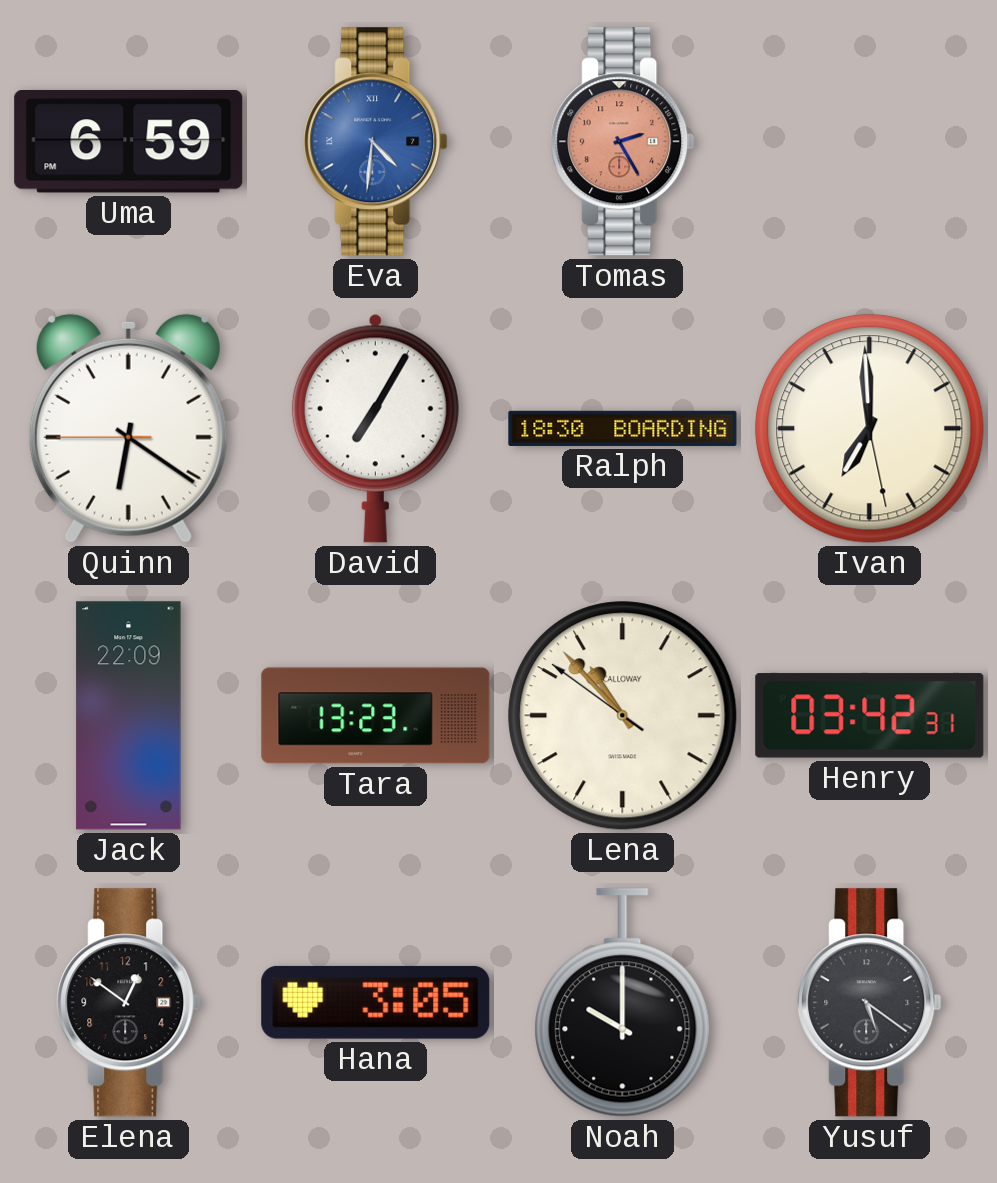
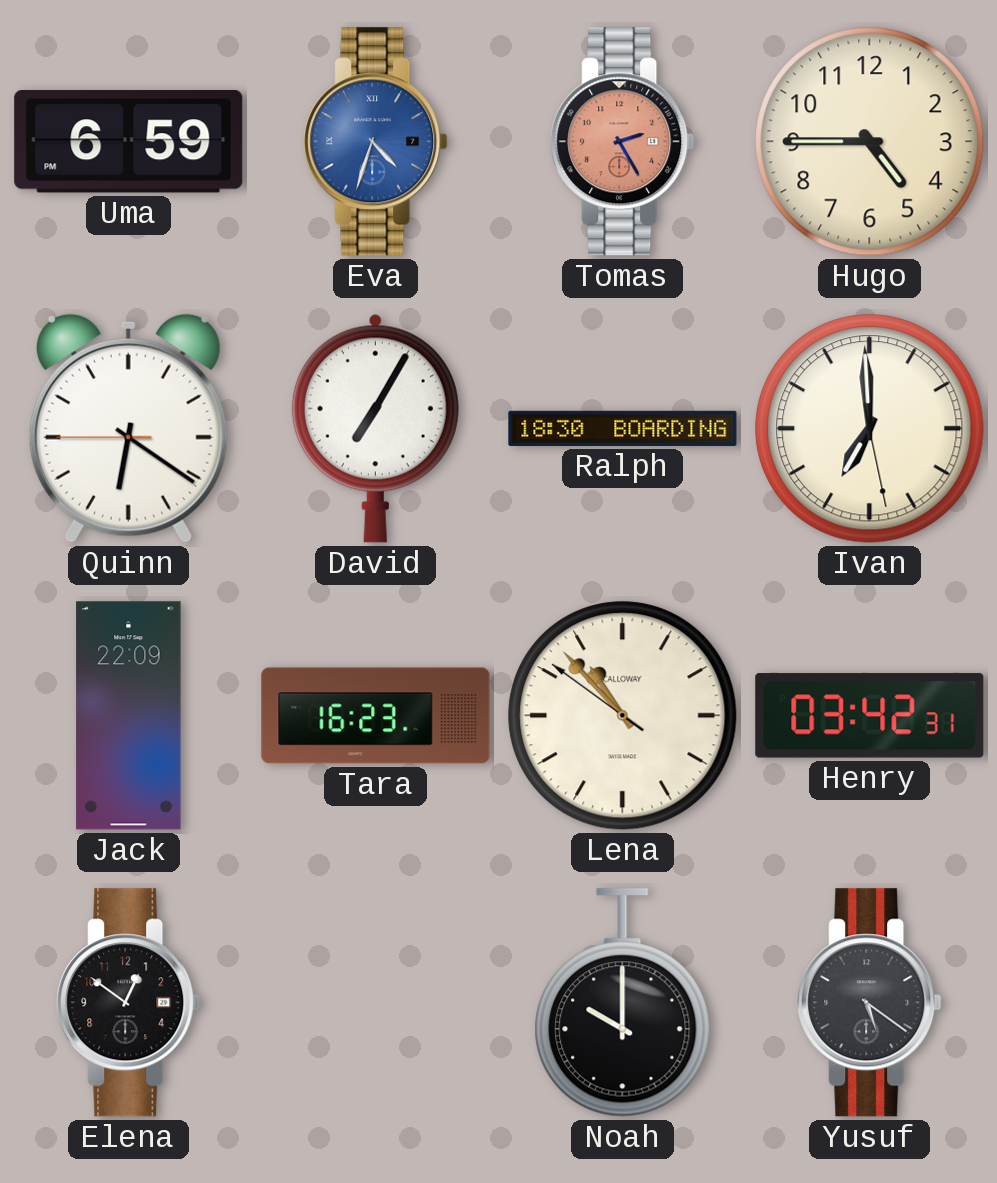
Eva: 4:31 -> 4:33 (376, 142)
Hugo: none -> 4:45 (870, 142)
Tara: 13:23 -> 16:23 (376, 716)
Hana: 3:05 -> none (376, 1002)
